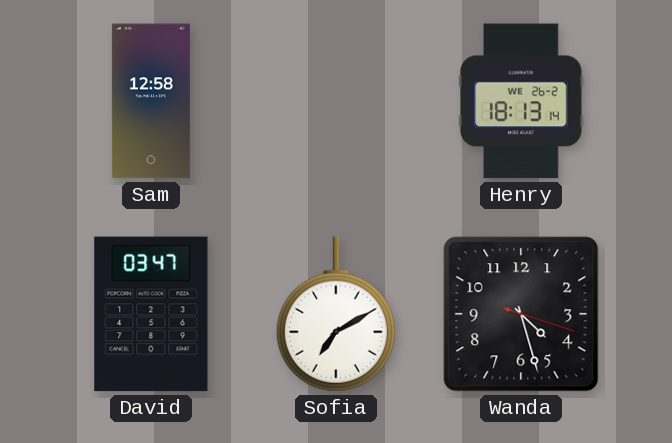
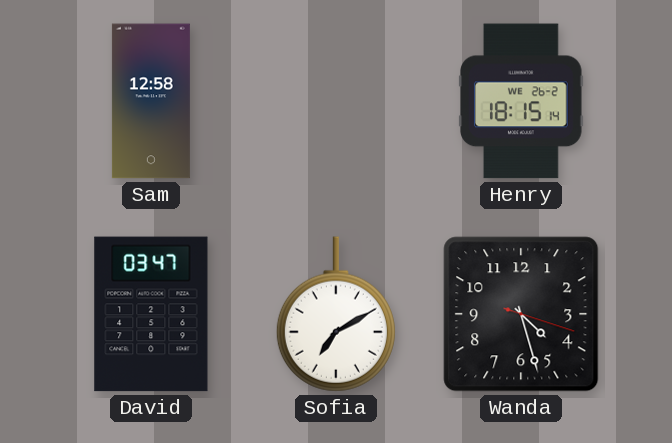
Henry: 18:13 -> 18:15 (521, 101)
